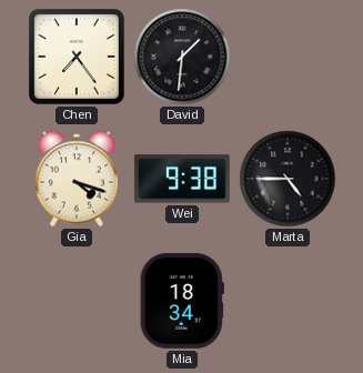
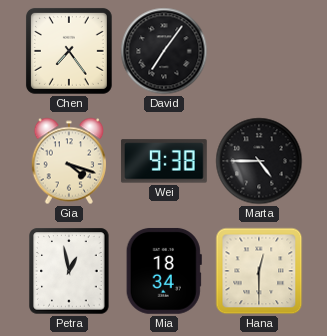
David: 1:31 -> 7:06 (164, 51)
Petra: none -> 12:58 (69, 271)
Hana: none -> 12:30 (259, 271)
